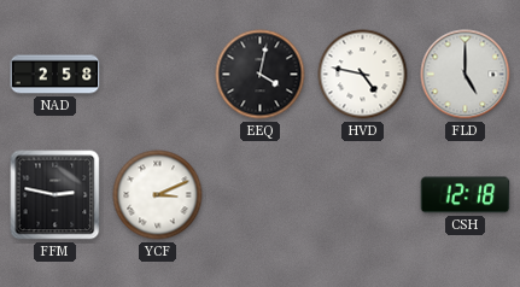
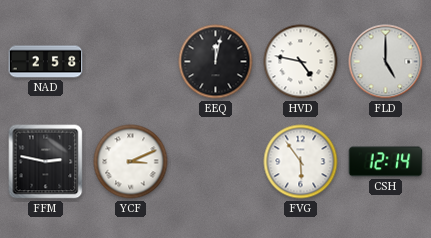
EEQ: 4:02 -> 12:02 (216, 62)
FVG: none -> 5:54 (301, 162)
CSH: 12:18 -> 12:14 (386, 162)
